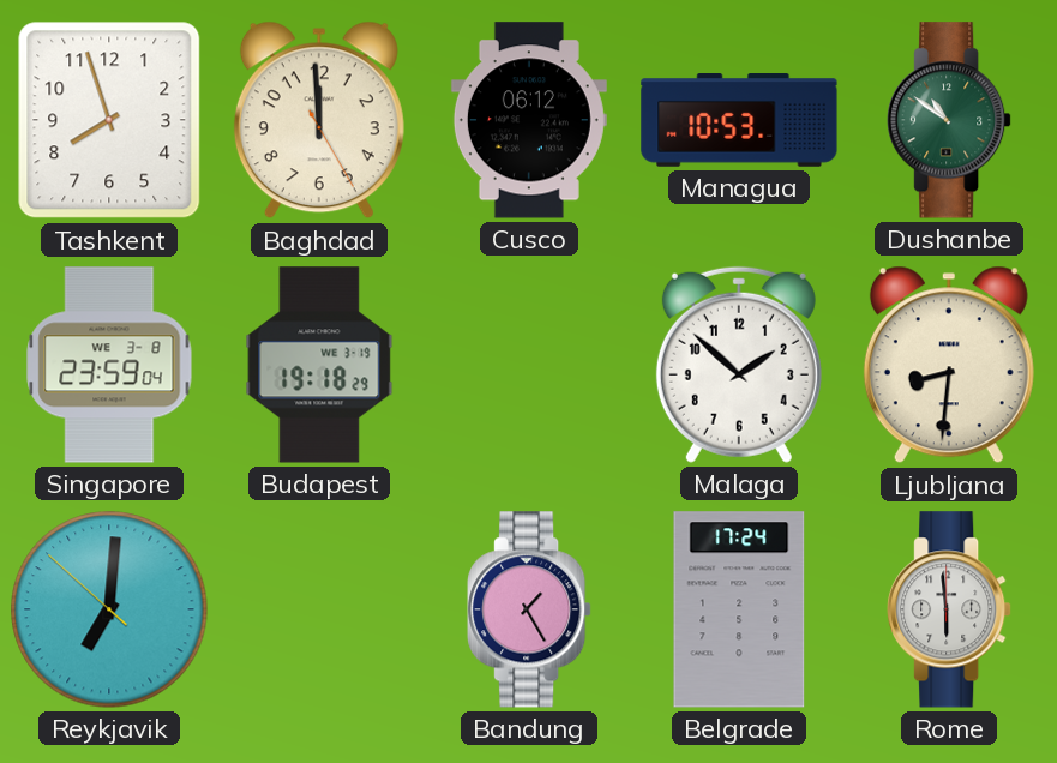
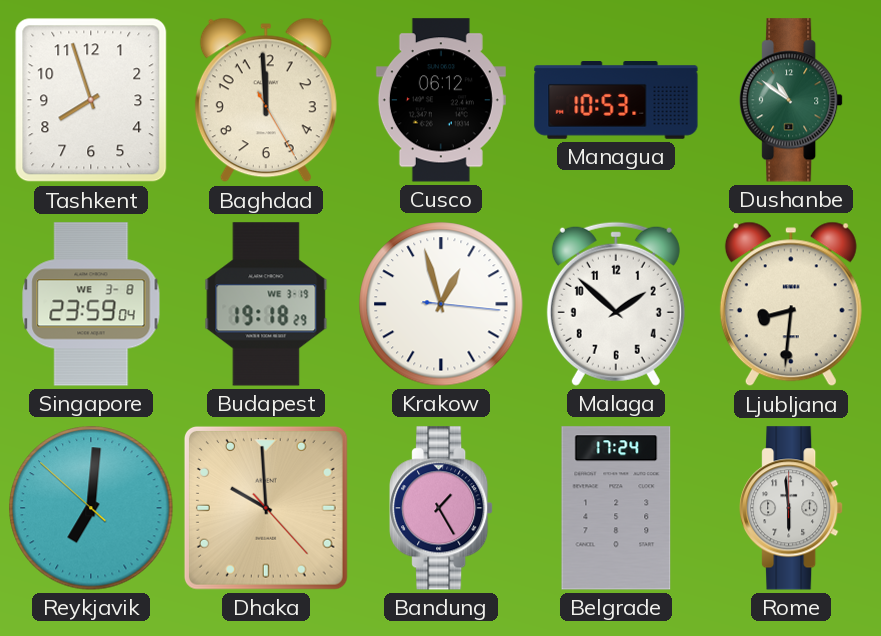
Krakow: none -> 12:57 (441, 304)
Dhaka: none -> 9:59 (266, 508)
